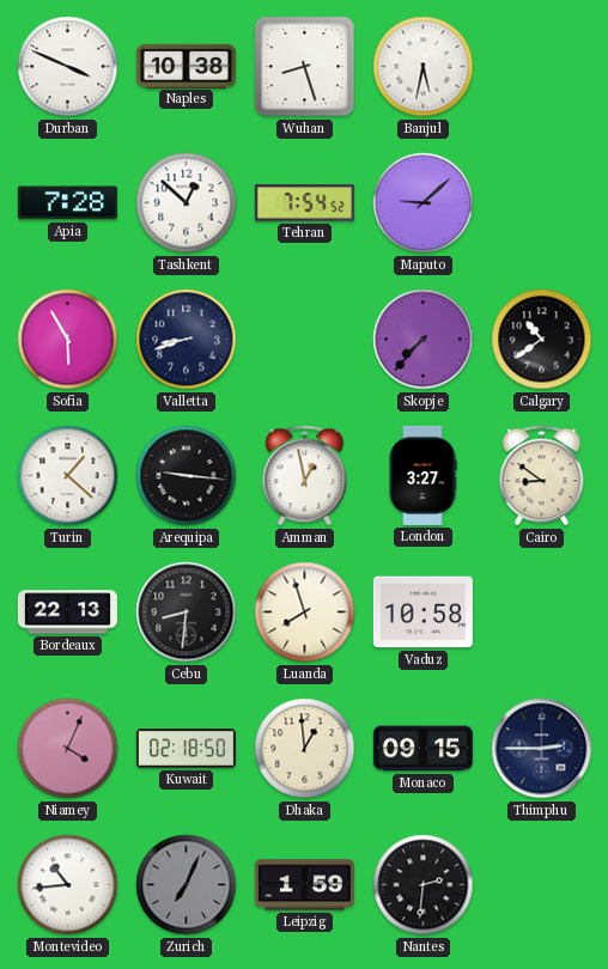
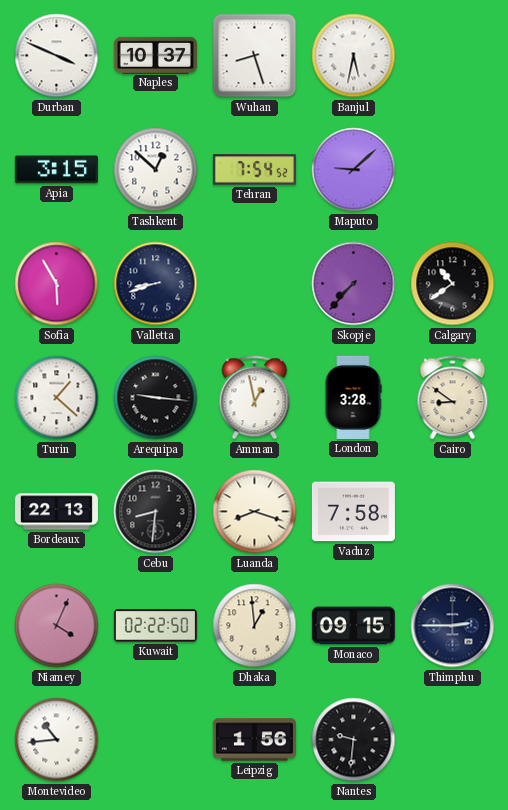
Naples: 10:38 -> 10:37 (155, 55)
Apia: 7:28 -> 3:15 (56, 170)
London: 3:27 -> 3:28 (353, 397)
Luanda: 7:57 -> 8:18 (255, 512)
Vaduz: 10:58 -> 7:58 (353, 512)
Kuwait: 02:18 -> 02:22 (155, 626)
Zurich: 7:04 -> none (187, 885)
Leipzig: 1:59 -> 1:56 (254, 740)
Nantes: 2:31 -> 9:31 (354, 740)
